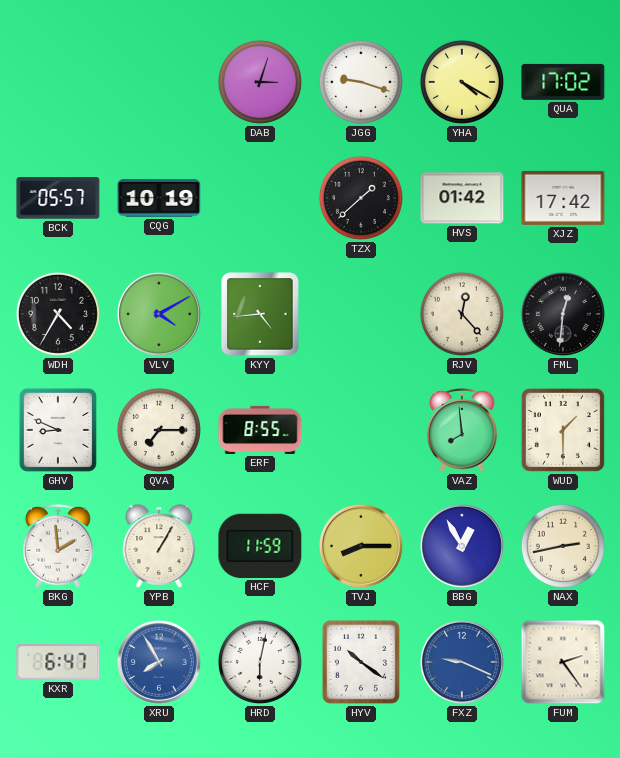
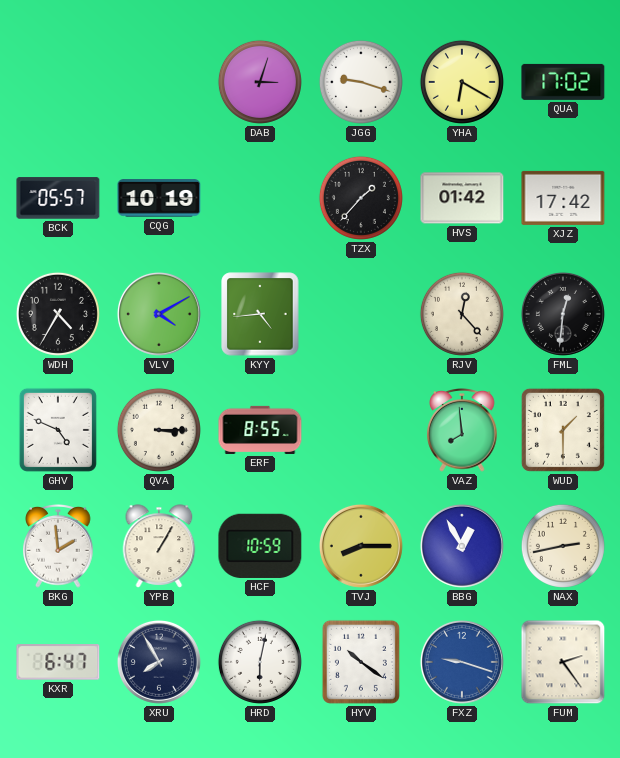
YHA: 4:20 -> 6:20 (462, 82)
TZX: 1:38 -> 1:37 (361, 198)
GHV: 8:49 -> 4:49 (58, 430)
QVA: 7:15 -> 3:15 (159, 430)
HCF: 11:59 -> 10:59 (260, 546)
XRU dial: blue -> navy (159, 662)
FXZ: 9:19 -> 9:18 (462, 662)
